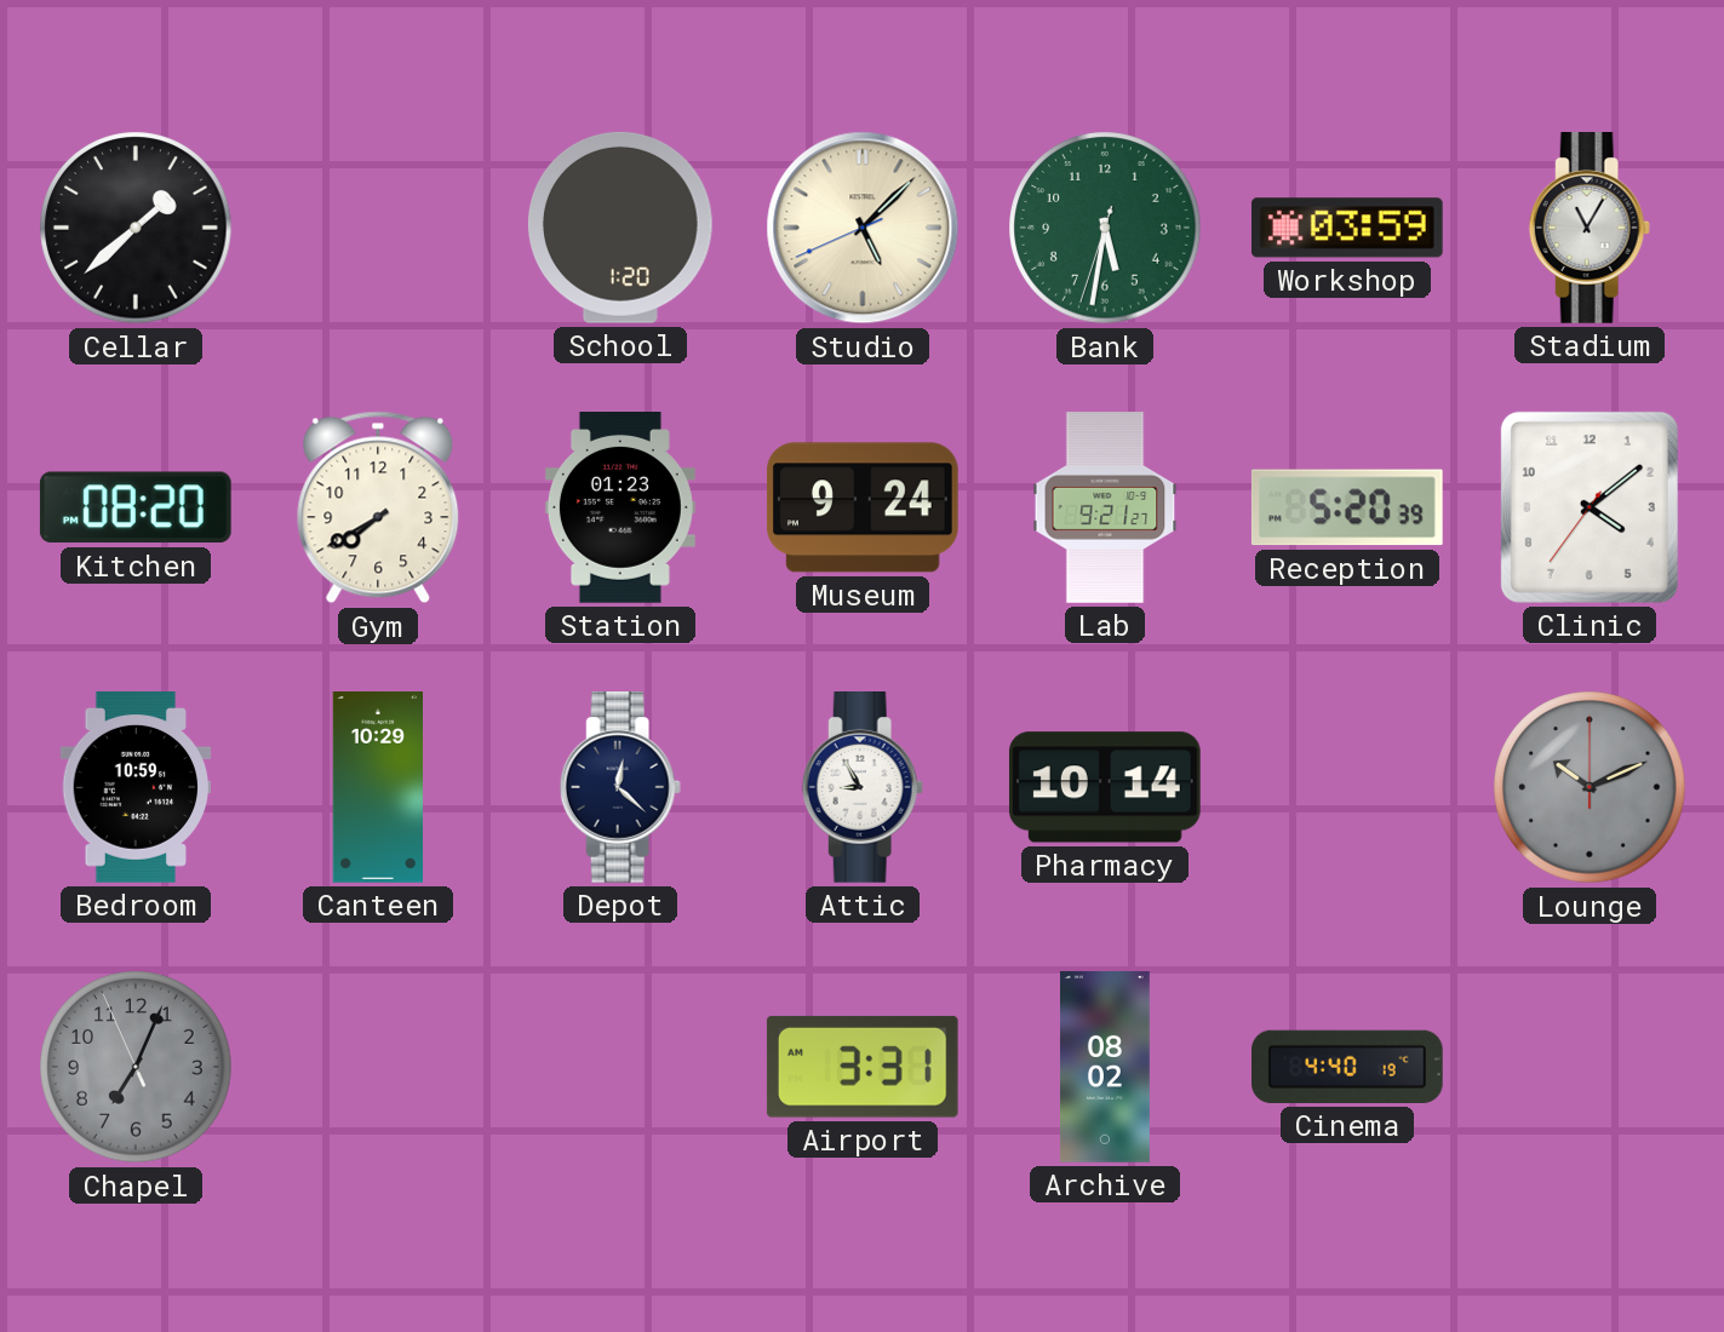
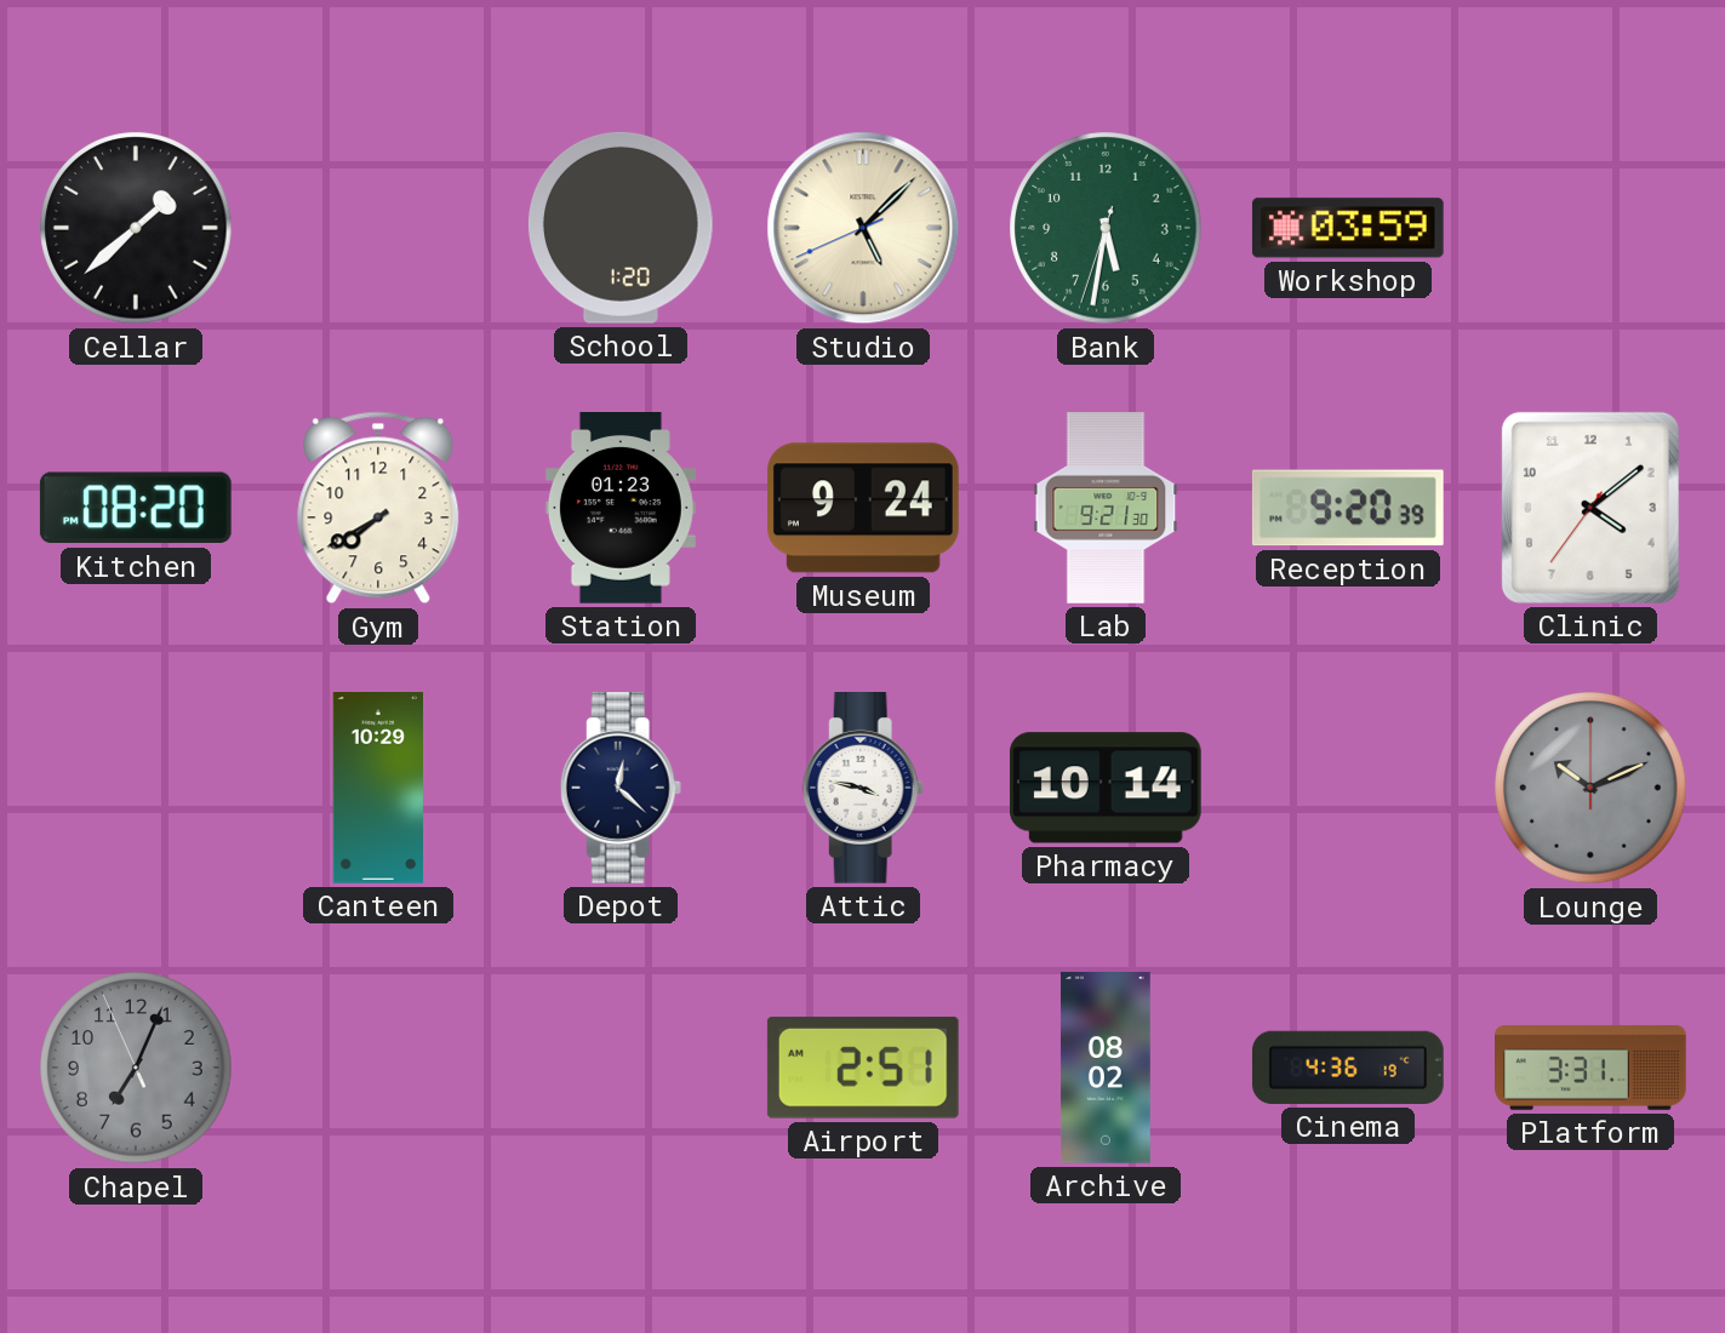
Stadium: 11:05 -> none (1590, 229)
Lab: 9:21:27 -> 9:21:30 (1106, 508)
Reception: 5:20 -> 9:20 (1348, 508)
Bedroom: 10:59 -> none (136, 788)
Attic: 8:55 -> 3:47 (863, 789)
Airport: 3:31 -> 2:51 (863, 1068)
Cinema: 4:40 -> 4:36 (1349, 1068)
Platform: none -> 3:31 (1590, 1068)
